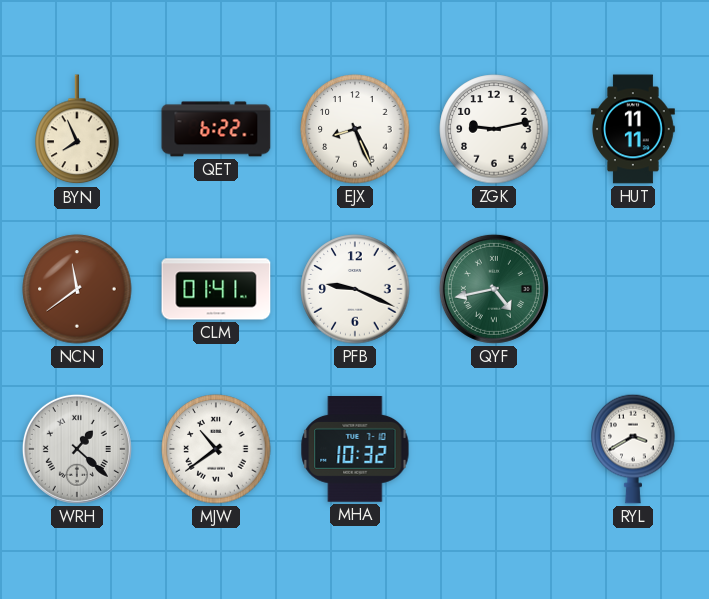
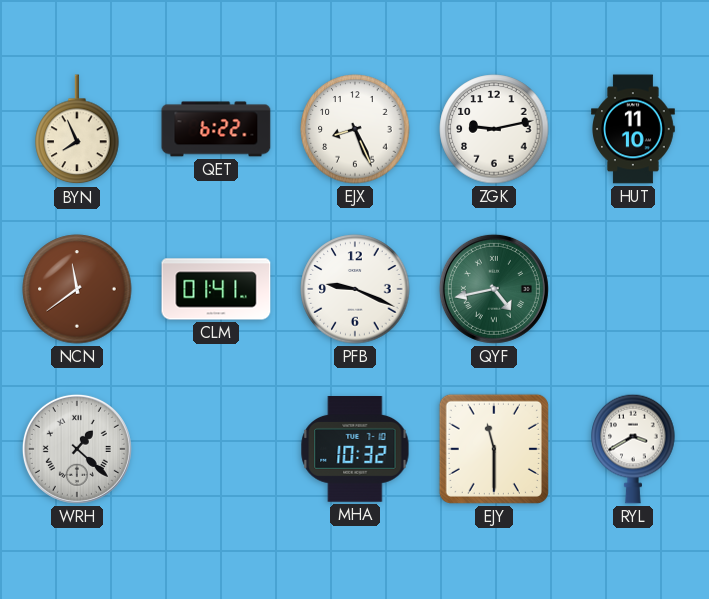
HUT: 11:11 -> 11:10 (634, 129)
MJW: 10:39 -> none (216, 449)
EJY: none -> 11:30 (494, 449)
